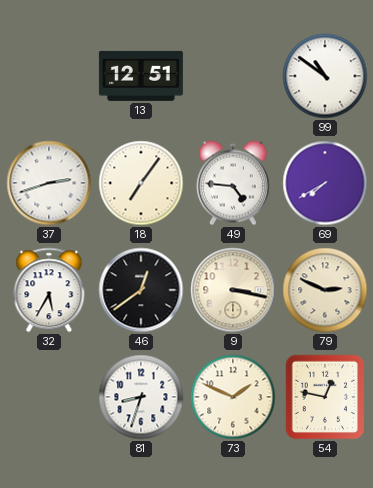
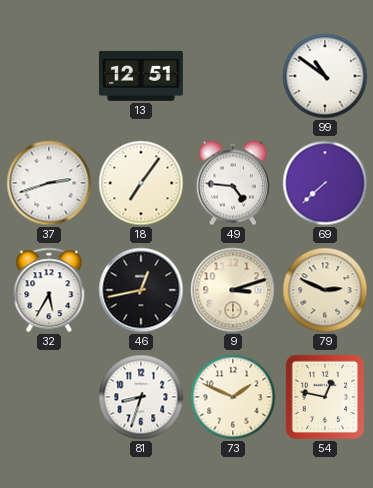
69: 7:40 -> 7:38 (325, 183)
46: 12:39 -> 12:43 (141, 290)
9: 3:17 -> 3:12 (233, 290)
